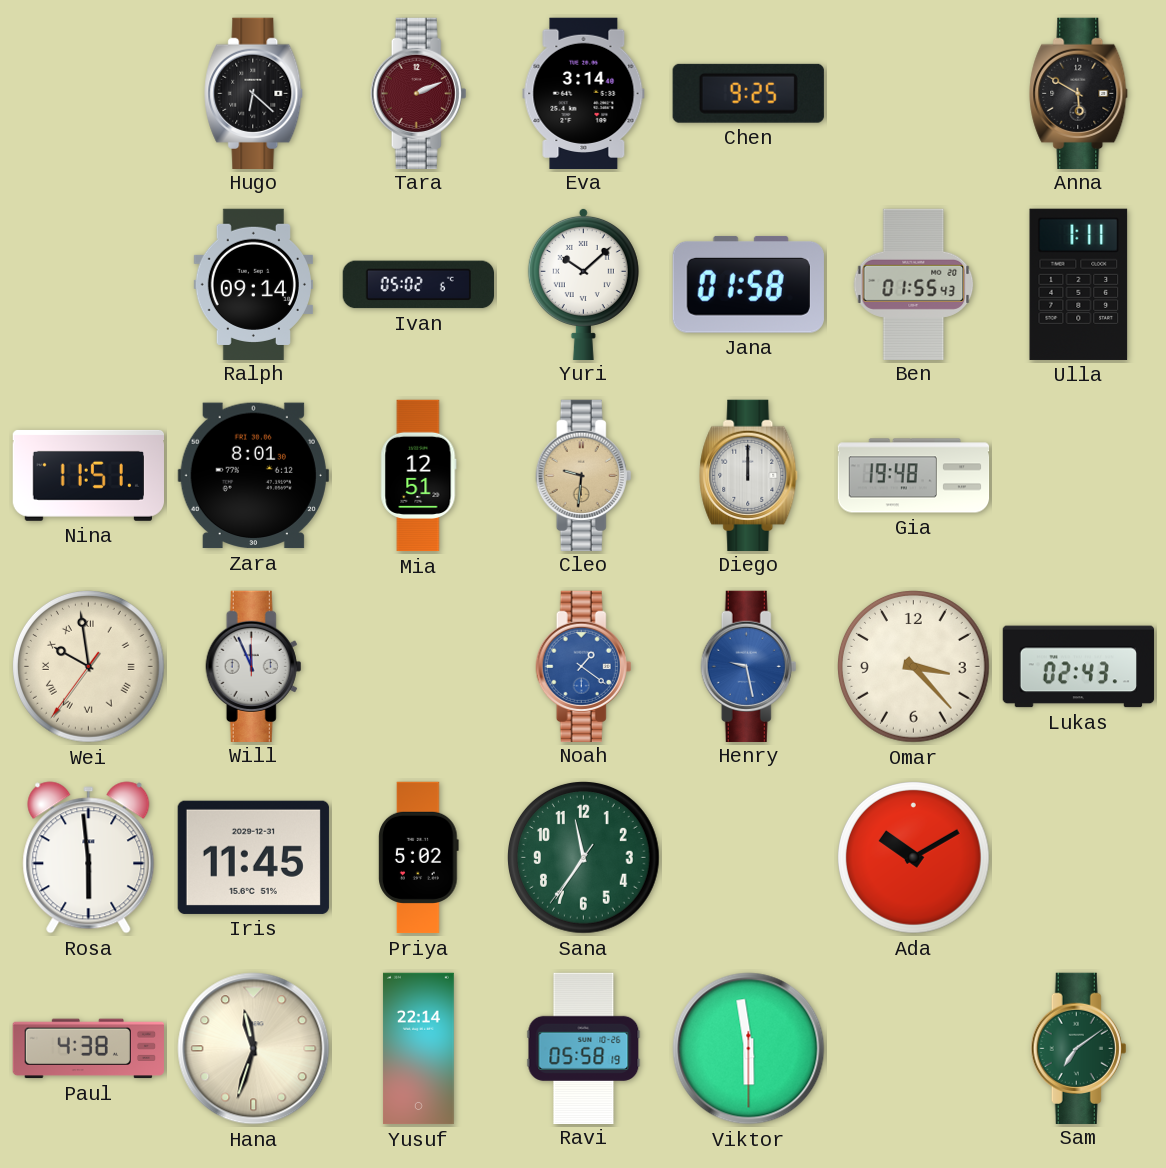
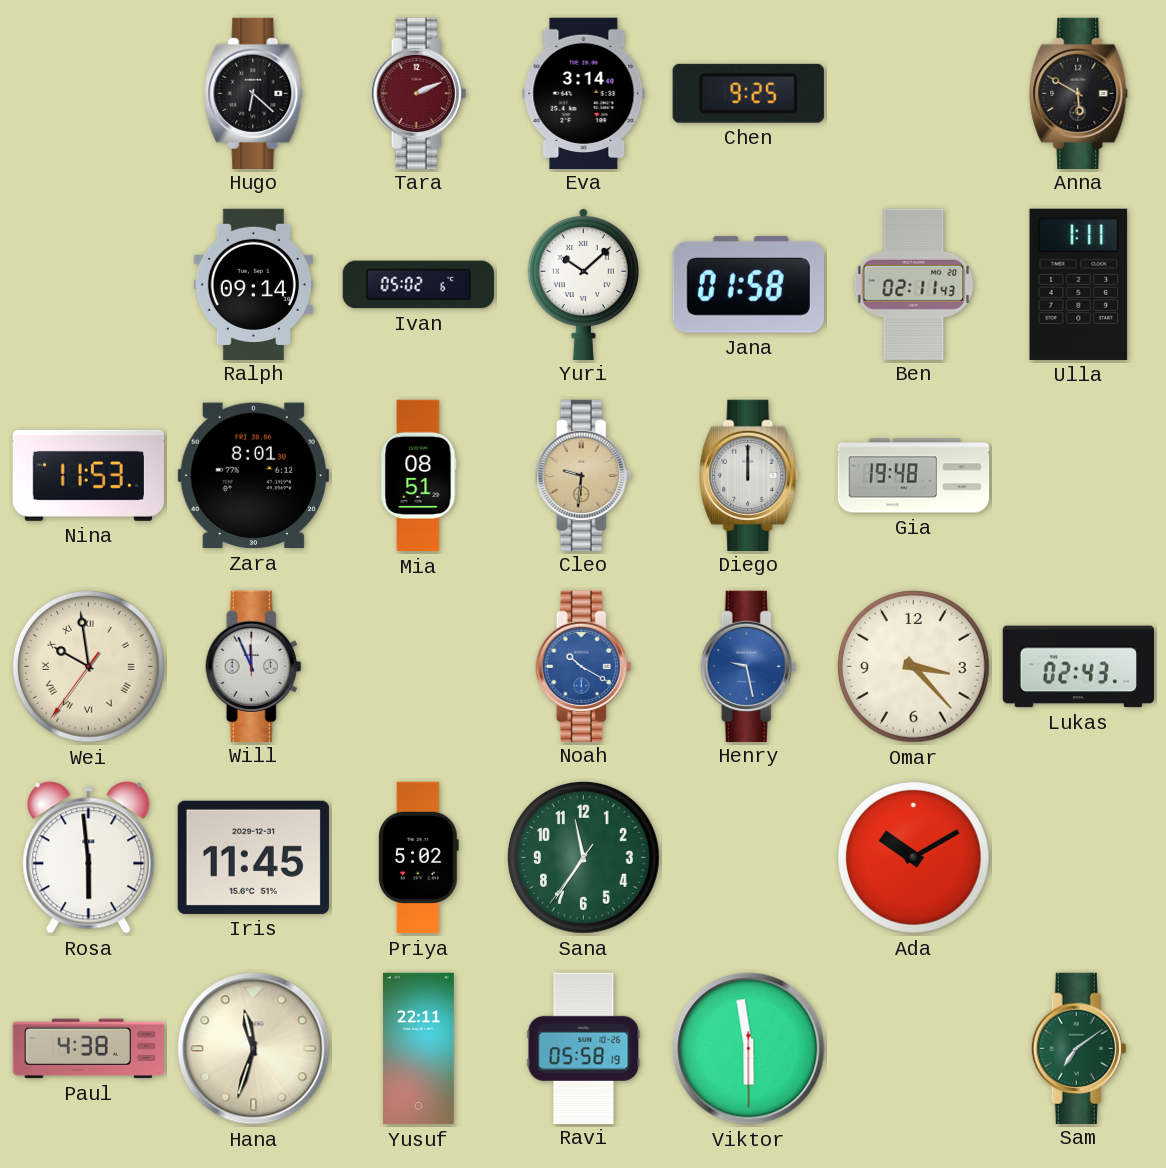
Ben: 01:55 -> 02:11 (914, 284)
Nina: 11:51 -> 11:53 (88, 475)
Mia: 12:51 -> 08:51 (419, 476)
Noah: 1:21 -> 10:20 (584, 666)
Yusuf: 22:14 -> 22:11 (419, 1049)
